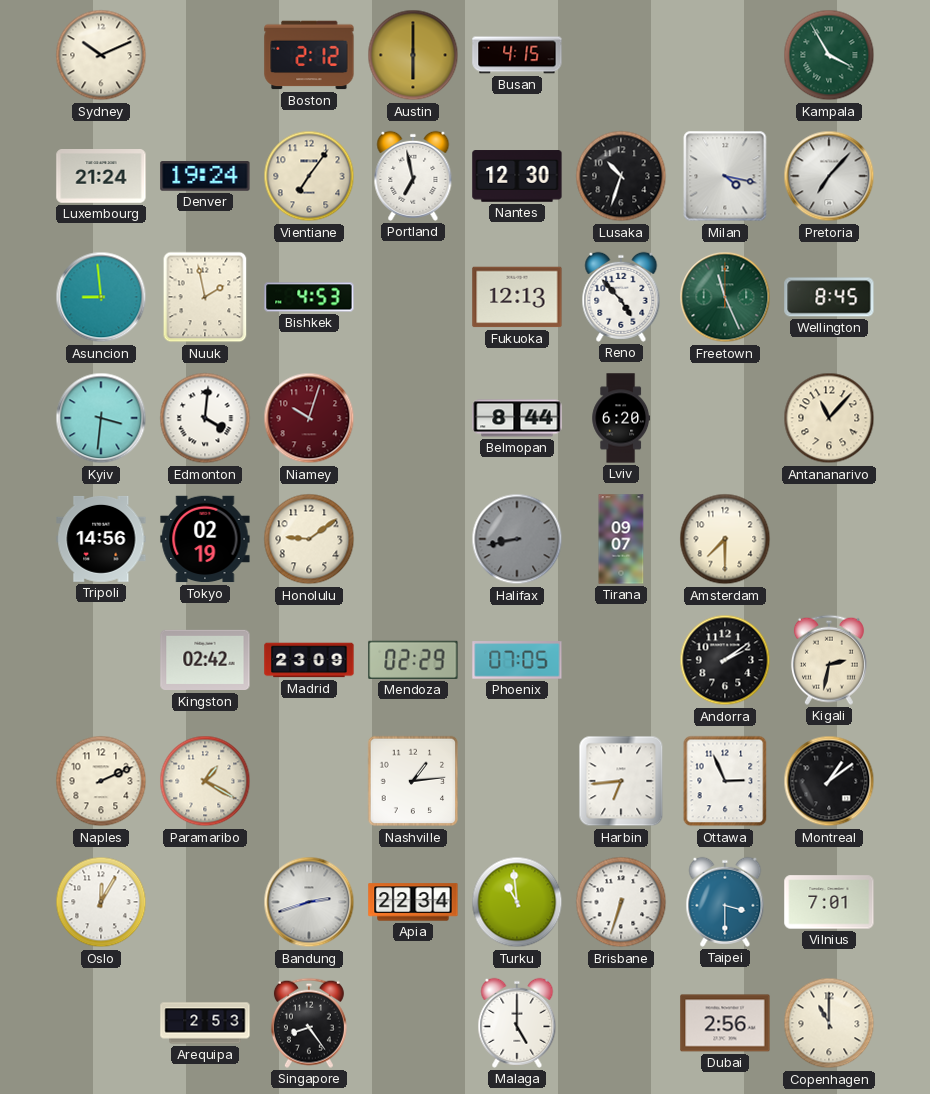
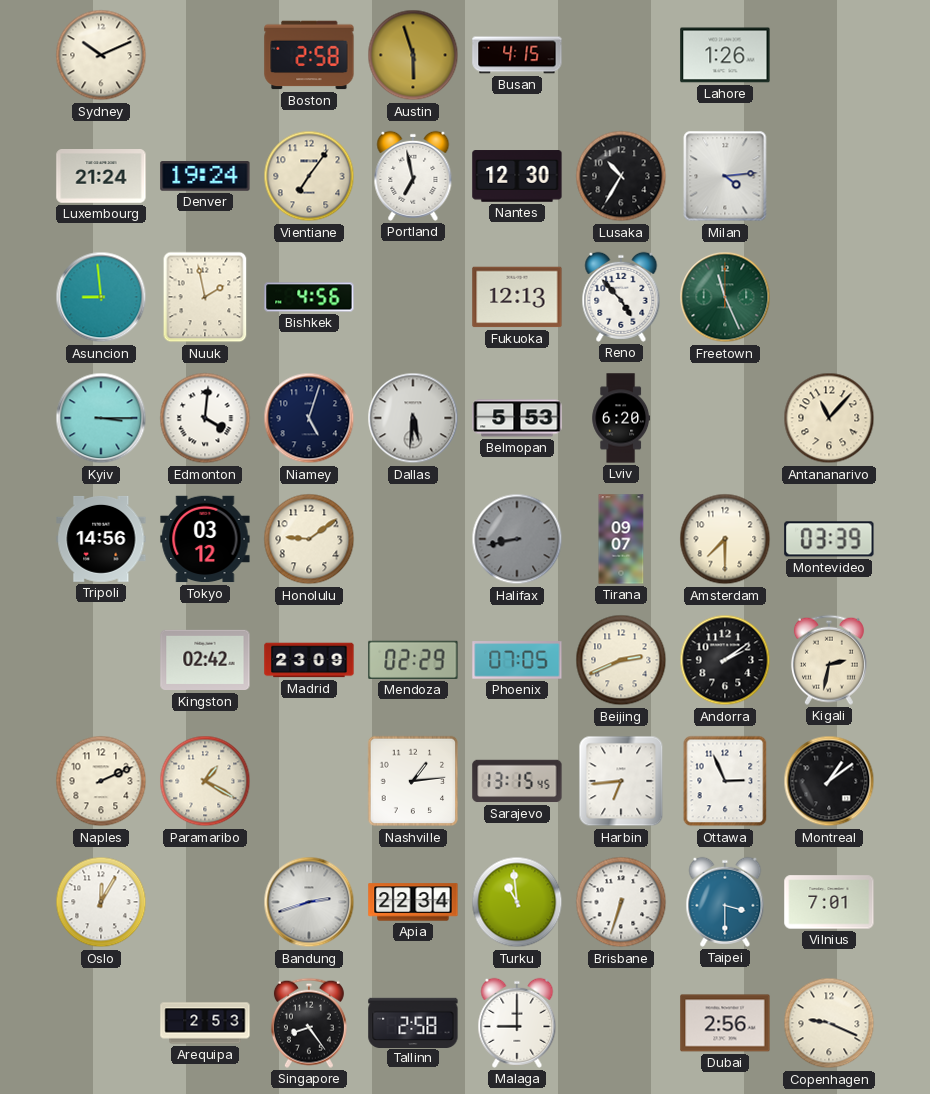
Boston: 2:12 -> 2:58 (309, 55)
Austin: 6:00 -> 5:57 (413, 55)
Lahore: none -> 1:26 (725, 55)
Kampala: 3:55 -> none (829, 55)
Lusaka: 10:33 -> 10:35 (621, 176)
Milan: 4:17 -> 4:14 (725, 176)
Pretoria: 7:07 -> none (829, 176)
Bishkek: 4:53 -> 4:56 (309, 297)
Wellington: 8:45 -> none (829, 297)
Kyiv: 3:31 -> 3:15 (101, 418)
Niamey: 10:03 -> 5:03 (309, 418)
Niamey dial: burgundy -> navy (309, 418)
Dallas: none -> 5:31 (413, 418)
Belmopan: 8:44 -> 5:53 (517, 418)
Tokyo: 02:19 -> 03:12 (205, 539)
Montevideo: none -> 03:39 (829, 539)
Beijing: none -> 2:41 (621, 660)
Sarajevo: none -> 13:15 (517, 781)
Tallinn: none -> 2:58 (413, 1022)
Malaga: 5:00 -> 9:00 (517, 1023)
Copenhagen: 11:00 -> 9:19 (829, 1023)
